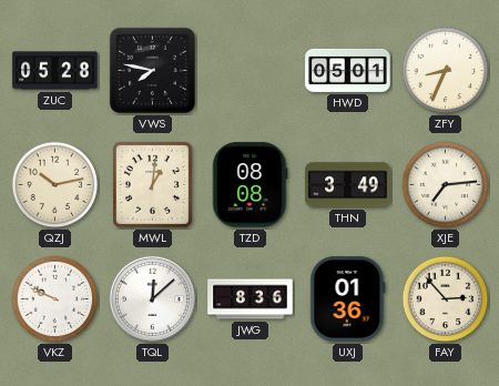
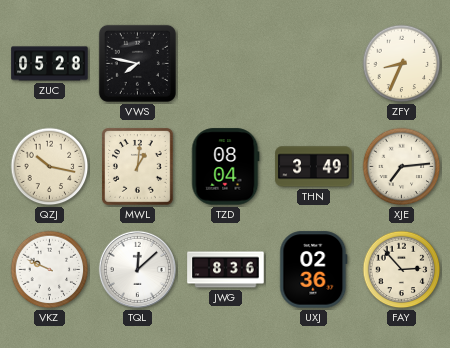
HWD: 05:01 -> none (348, 70)
QZJ: 10:13 -> 10:17 (50, 167)
TZD: 08:08 -> 08:04 (226, 167)
UXJ: 01:36 -> 02:36 (314, 270)
